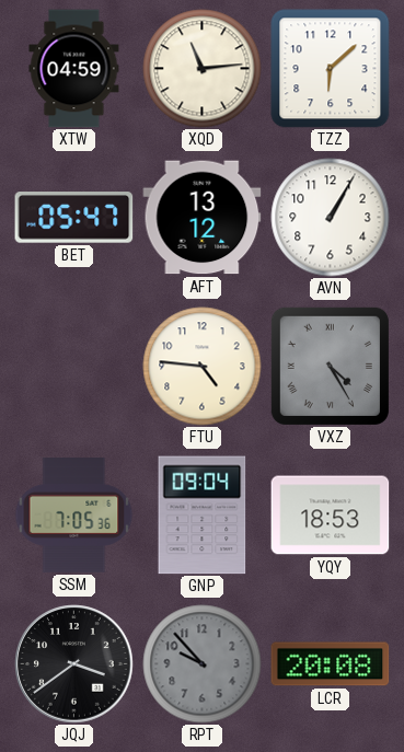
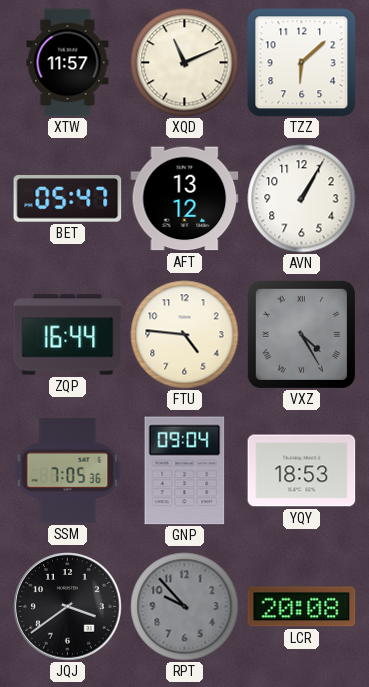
XTW: 04:59 -> 11:57 (68, 63)
XQD: 11:14 -> 11:11 (185, 63)
ZQP: none -> 16:44 (68, 335)
